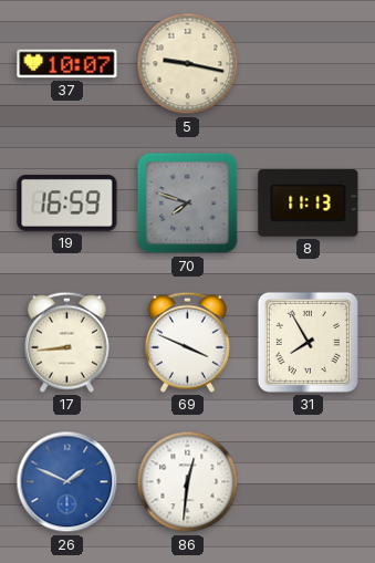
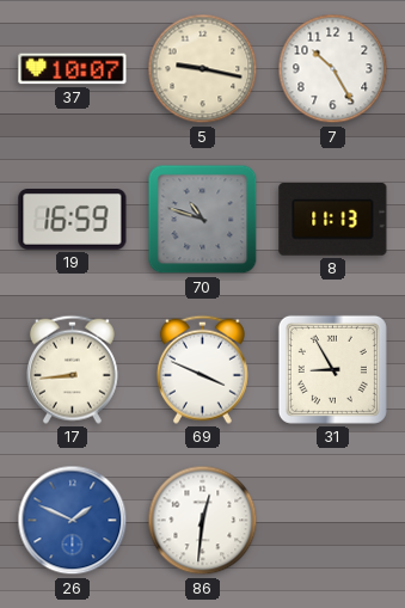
7: none -> 10:25 (333, 69)
70: 7:48 -> 10:48 (203, 220)
31: 7:55 -> 8:55 (332, 369)
